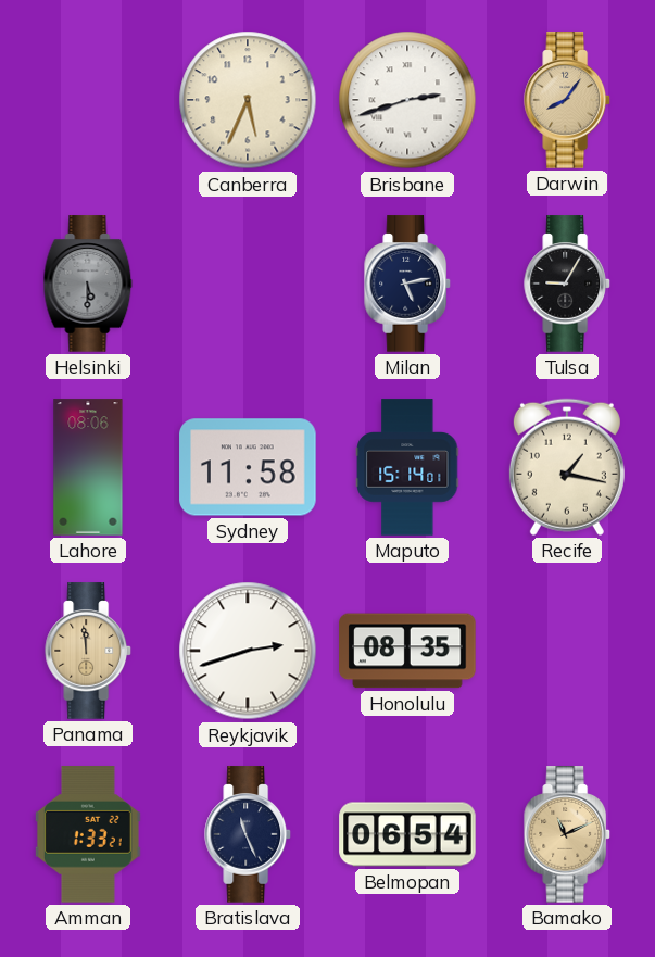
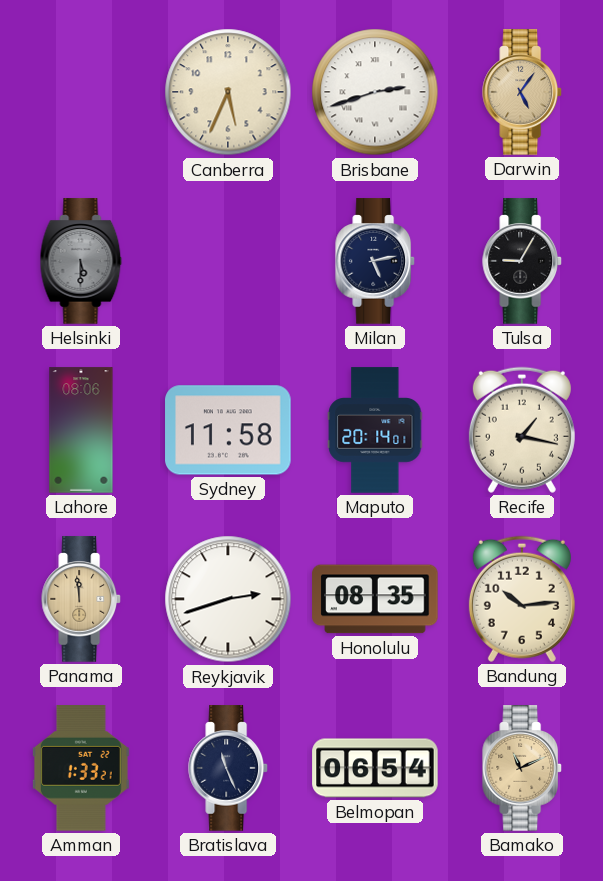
Darwin: 8:06 -> 5:06 (523, 92)
Maputo: 15:14 -> 20:14 (375, 430)
Bandung: none -> 10:14 (522, 599)
